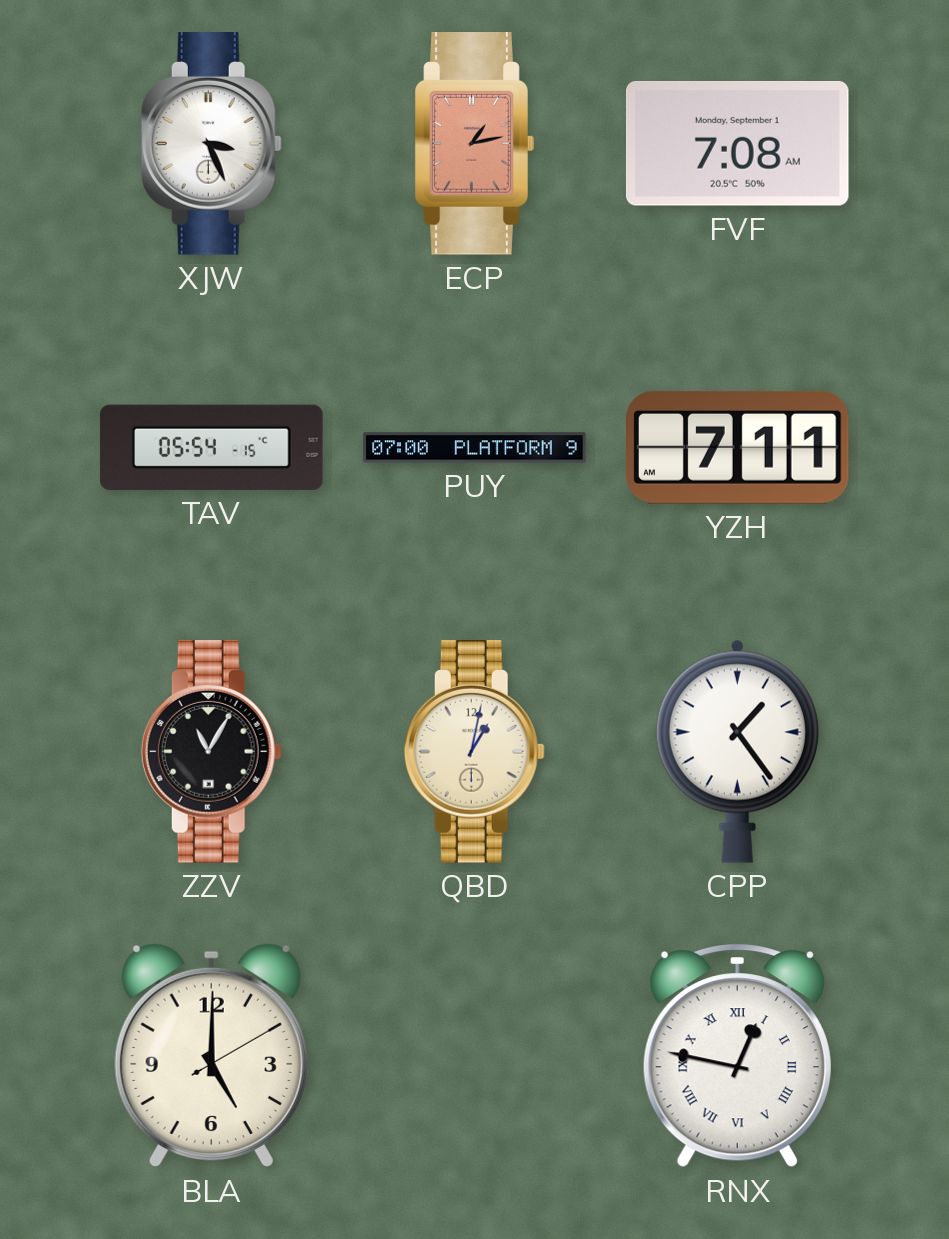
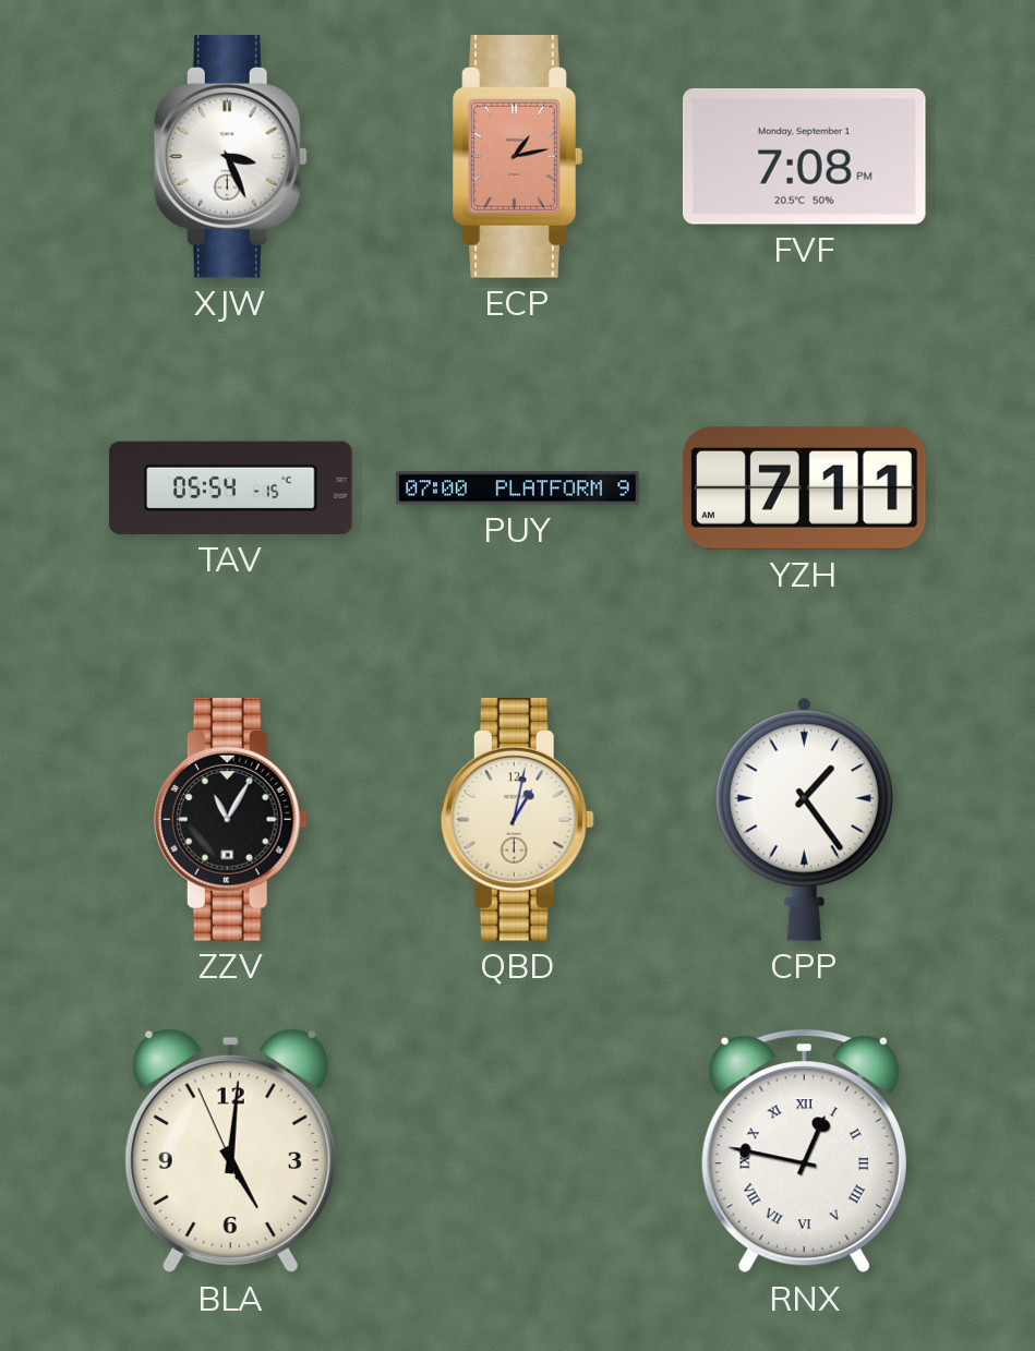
FVF: 7:08 AM -> 7:08 PM (804, 157)
BLA: 5:00:10 -> 5:00:56 (230, 1151)
